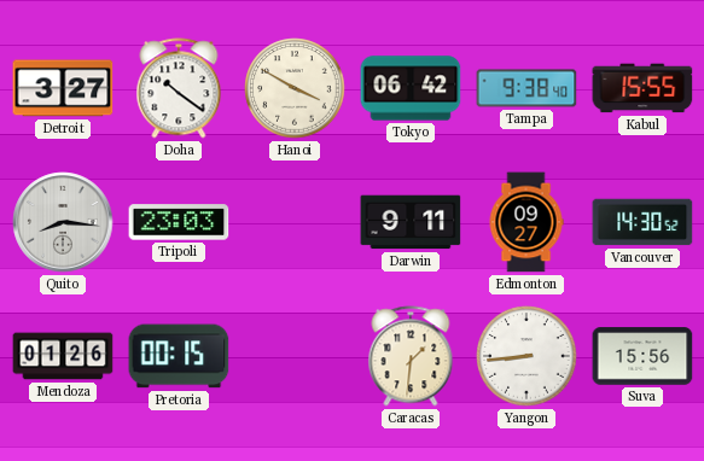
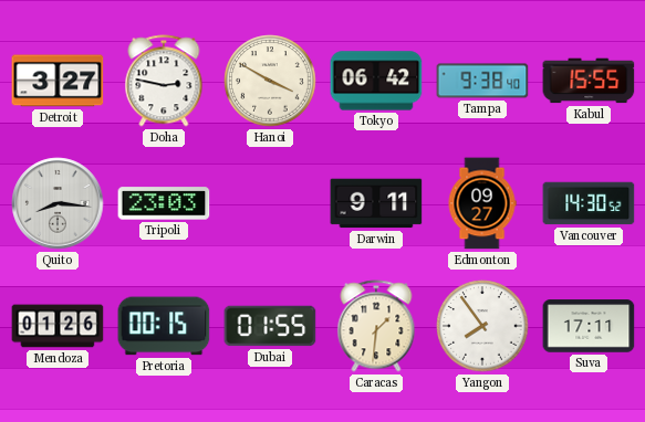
Doha: 10:21 -> 2:47 (164, 81)
Dubai: none -> 01:55 (270, 326)
Yangon: 8:44 -> 7:54 (482, 326)
Suva: 15:56 -> 17:11 (589, 326)
